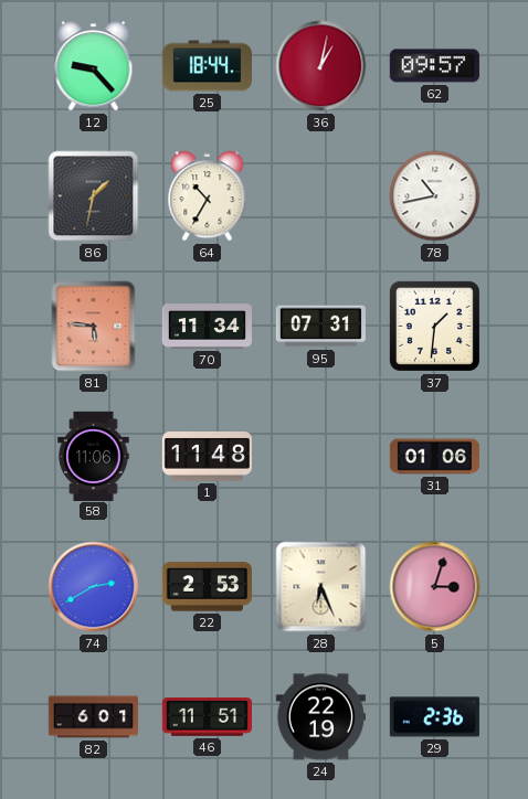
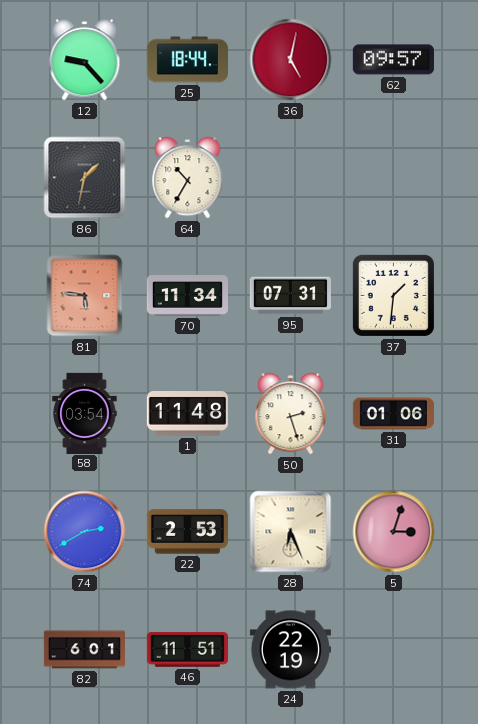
36: 1:02 -> 5:02 (291, 60)
78: 10:43 -> none (435, 196)
58: 11:06 -> 03:54 (85, 413)
50: none -> 2:27 (291, 414)
29: 2:36 -> none (434, 717)
